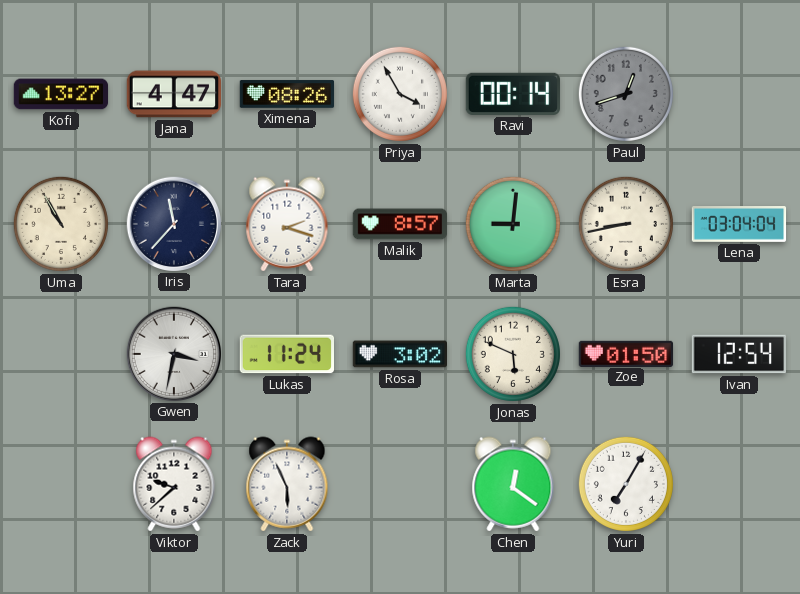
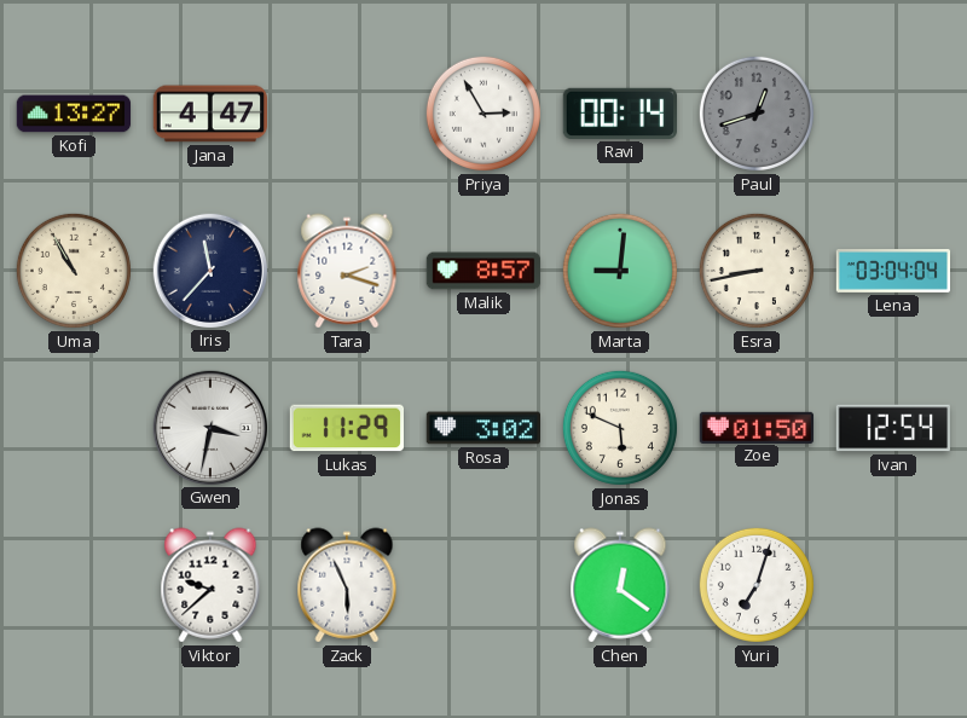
Ximena: 08:26 -> none (287, 94)
Priya: 3:55 -> 2:55 (483, 114)
Lukas: 11:24 -> 11:29 (346, 428)
Yuri: 7:05 -> 7:03 (757, 585)
